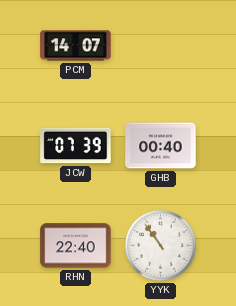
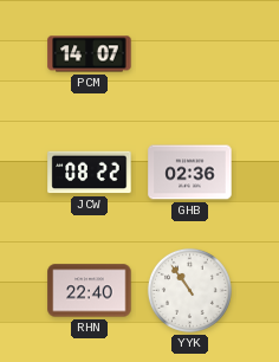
JCW: 07:39 -> 08:22 (90, 173)
GHB: 00:40 -> 02:36 (190, 173)
